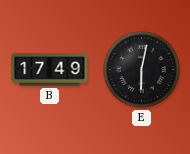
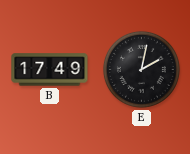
E: 6:02 -> 2:02 (141, 69)
